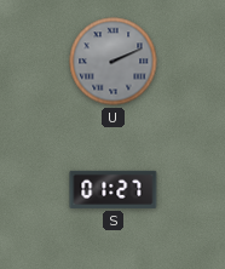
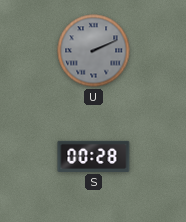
S: 01:27 -> 00:28 (94, 156)
